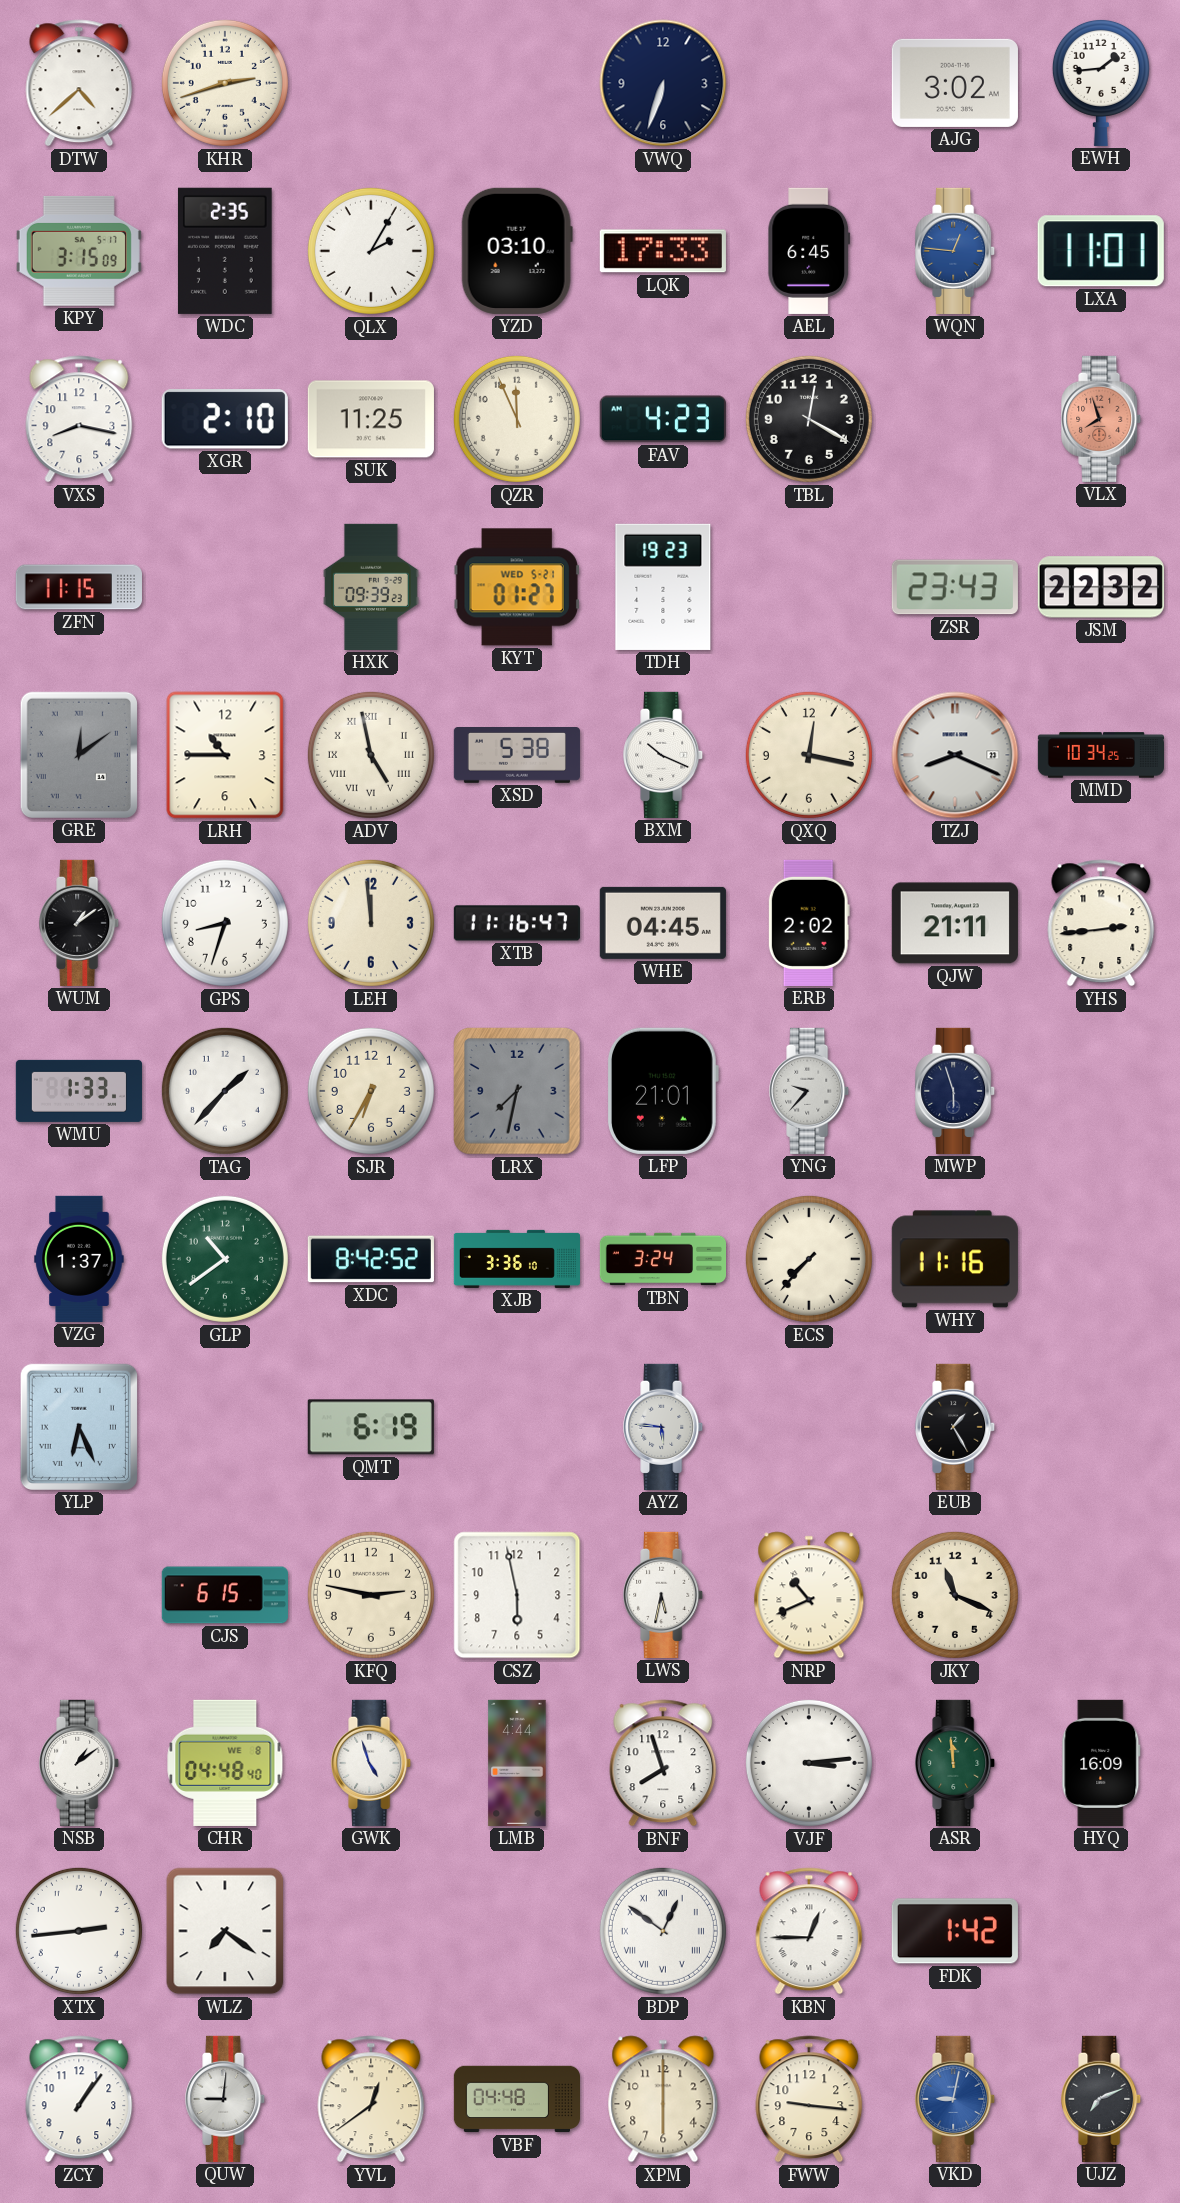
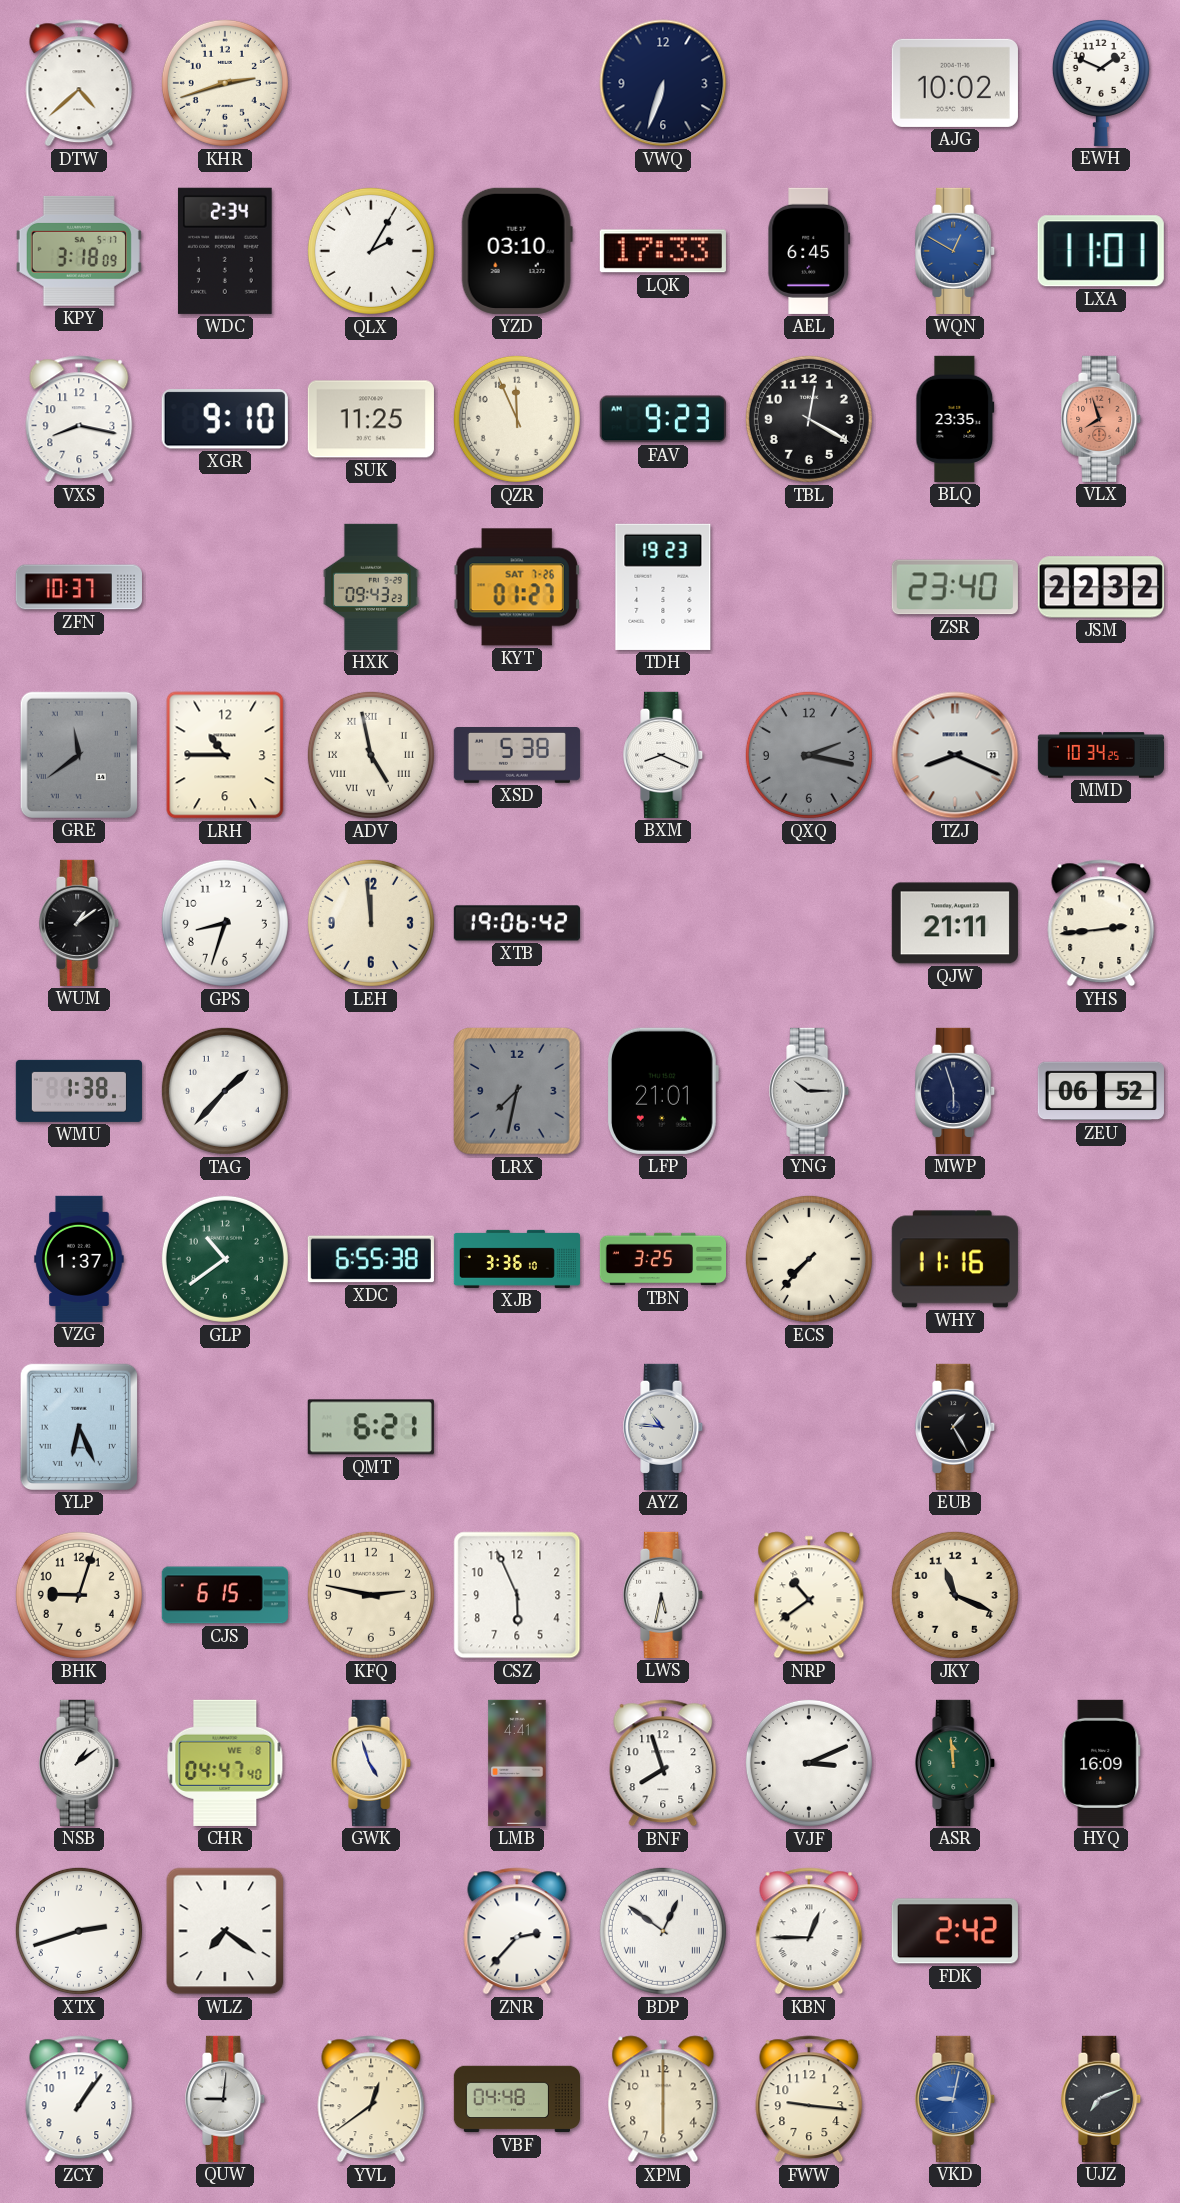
AJG: 3:02 -> 10:02 (955, 83)
EWH: 1:44 -> 1:49 (1101, 82)
KPY: 3:15 -> 3:18 (79, 251)
WDC: 2:35 -> 2:34 (225, 251)
WQN: 12:46 -> 12:50 (956, 251)
XGR: 2:10 -> 9:10 (225, 419)
FAV: 4:23 -> 9:23 (663, 419)
BLQ: none -> 23:35 (955, 419)
ZFN: 11:15 -> 10:37 (79, 587)
HXK: 09:39 -> 09:43 (371, 587)
KYT date: WED 5-21 -> SAT 7-26 (517, 587)
ZSR: 23:43 -> 23:40 (955, 587)
GRE: 12:09 -> 11:39 (79, 755)
BXM: 10:19 -> 8:19 (664, 755)
QXQ: 12:17 -> 2:17 (809, 755)
QXQ dial: cream -> grey (809, 755)
XTB: 11:16 -> 19:06 (517, 923)
WHE: 04:45 -> none (663, 923)
ERB: 2:02 -> none (809, 923)
WMU: 1:33 -> 1:38 (79, 1091)
SJR: 6:35 -> none (371, 1091)
YNG: 9:37 -> 10:15 (810, 1091)
ZEU: none -> 06:52 (1101, 1091)
XDC: 8:42 -> 6:55 (371, 1259)
TBN: 3:24 -> 3:25 (662, 1259)
QMT: 6:19 -> 6:21 (371, 1427)
AYZ: 5:46 -> 10:46 (664, 1427)
BHK: none -> 9:03 (79, 1595)
CSZ: 5:58 -> 5:56 (517, 1595)
NRP: 10:41 -> 10:39 (809, 1595)
CHR: 04:48 -> 04:47 (225, 1763)
LMB: 4:44 -> 4:41 (517, 1763)
VJF: 3:14 -> 3:11 (809, 1763)
XTX: 2:44 -> 2:42 (79, 1931)
ZNR: none -> 2:37 (517, 1931)
FDK: 1:42 -> 2:42 (955, 1931)
